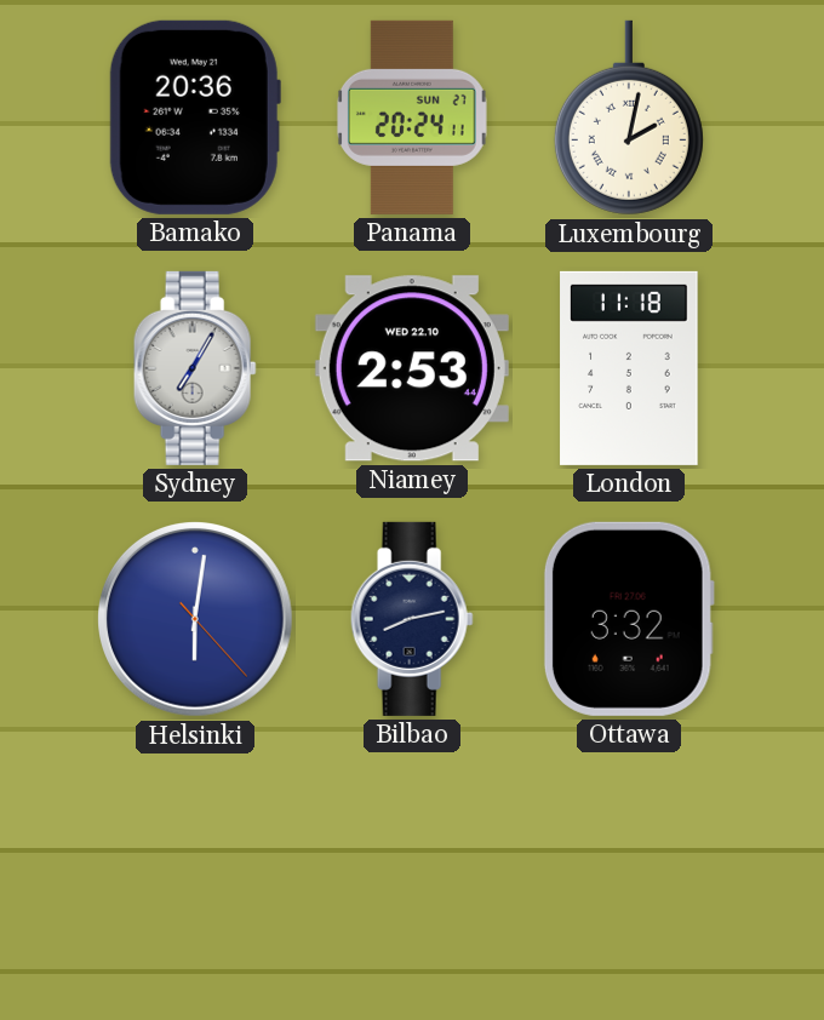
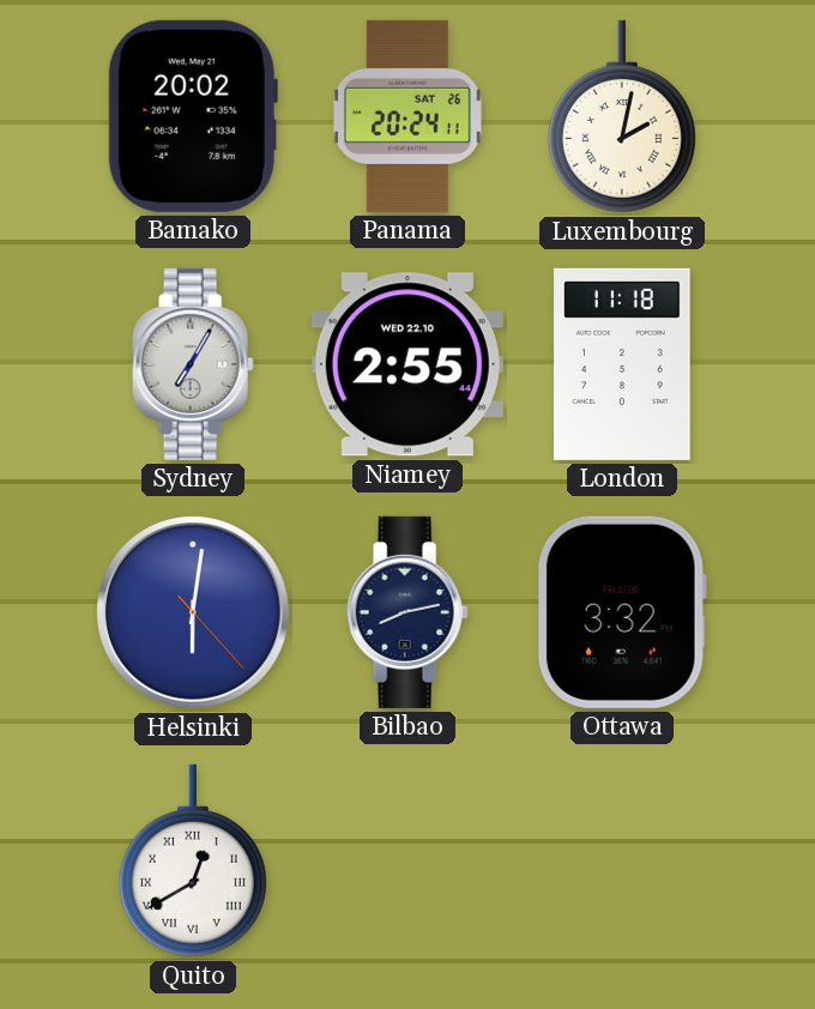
Bamako: 20:36 -> 20:02 (193, 116)
Panama date: SUN 27 -> SAT 26 (407, 116)
Niamey: 2:53 -> 2:55 (407, 364)
Quito: none -> 12:40 (193, 860)
